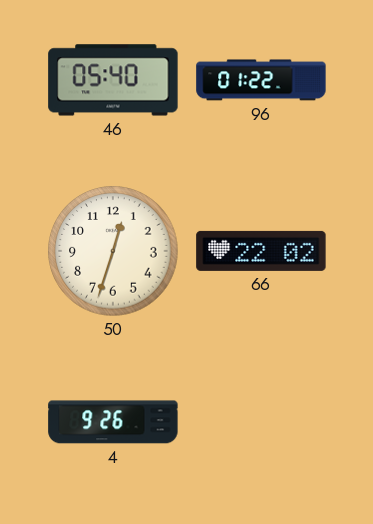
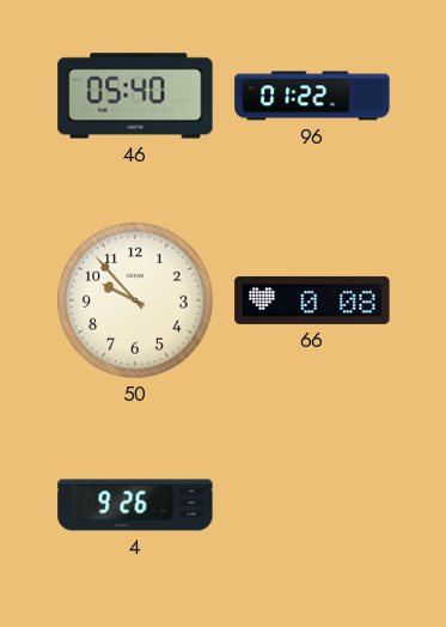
50: 12:33 -> 9:53 (135, 300)
66: 22:02 -> 0:08 (312, 300)
